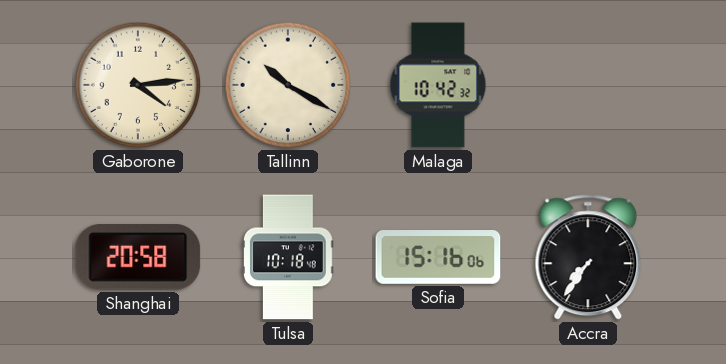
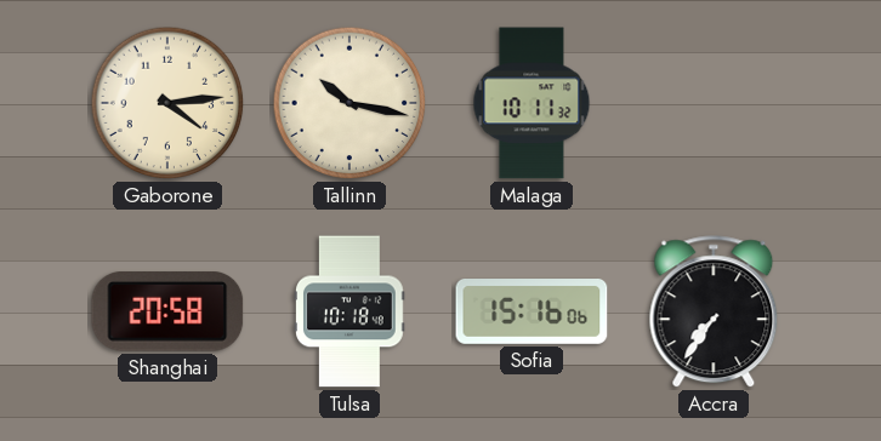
Tallinn: 10:20 -> 10:17 (349, 103)
Malaga: 10:42 -> 10:11 (532, 103)
